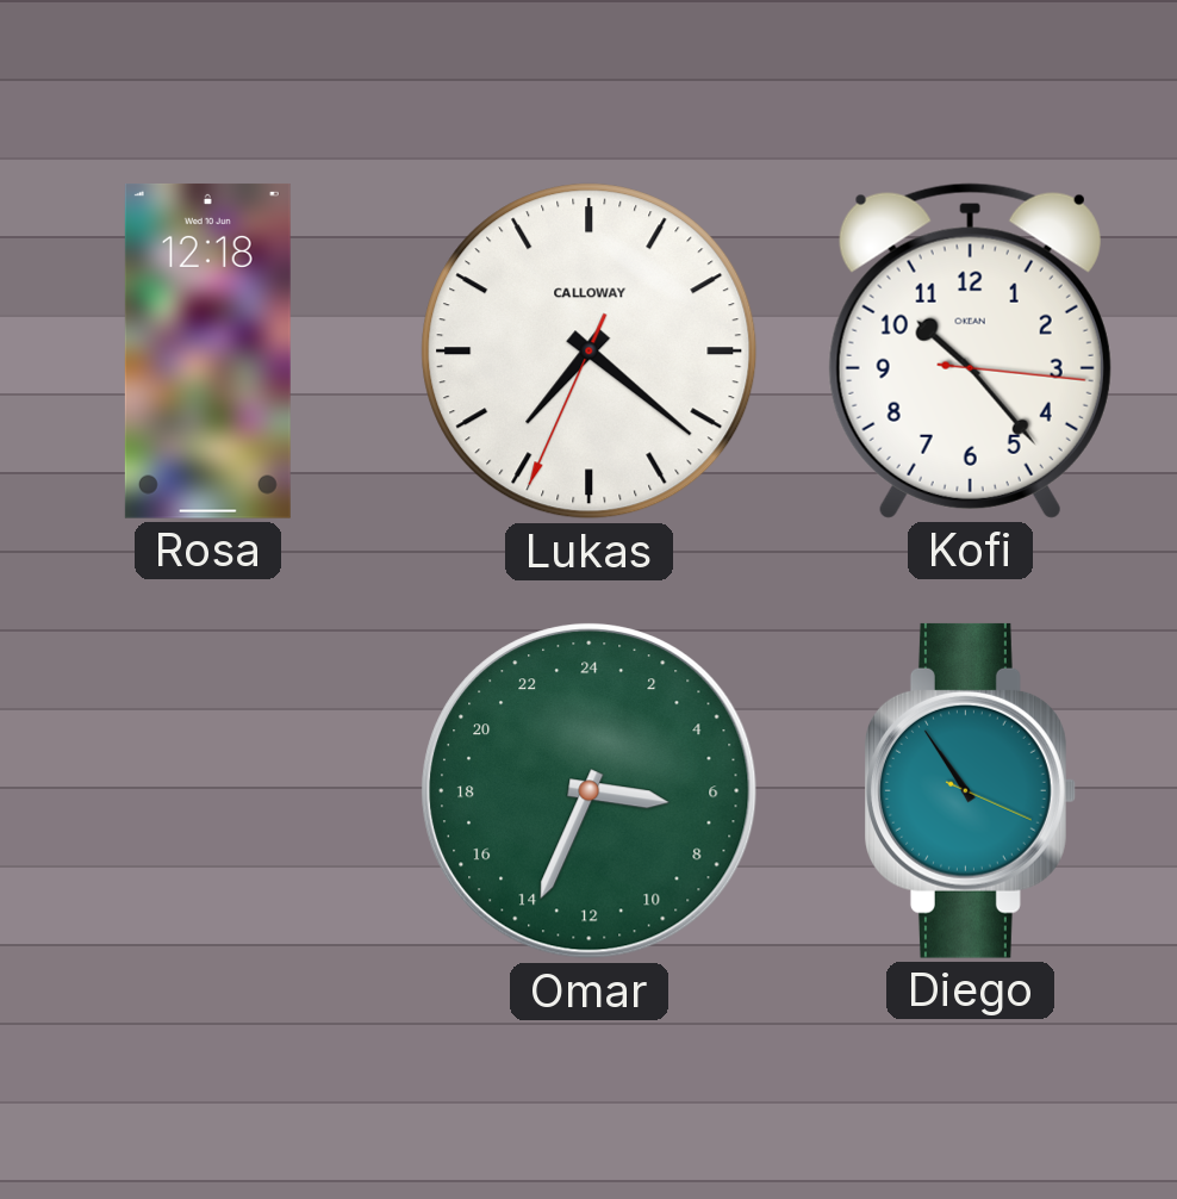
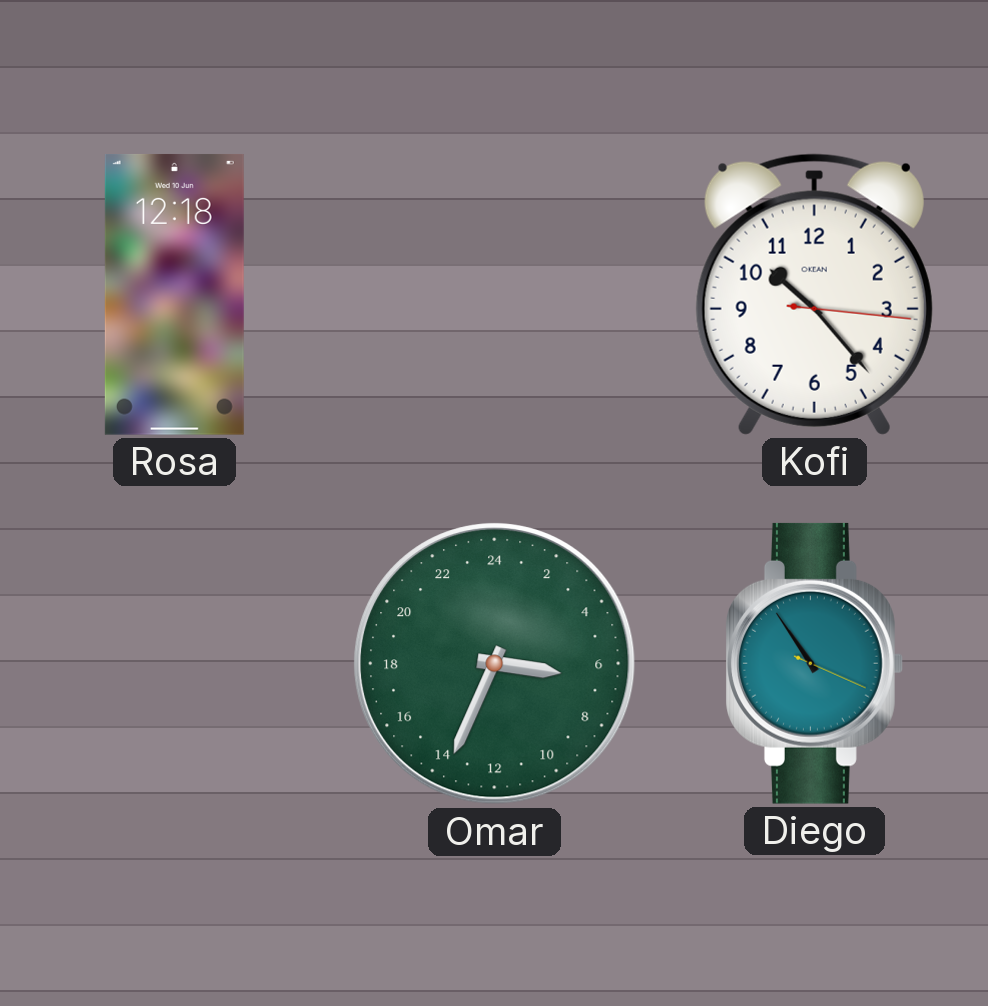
Lukas: 7:21 -> none (590, 352)
